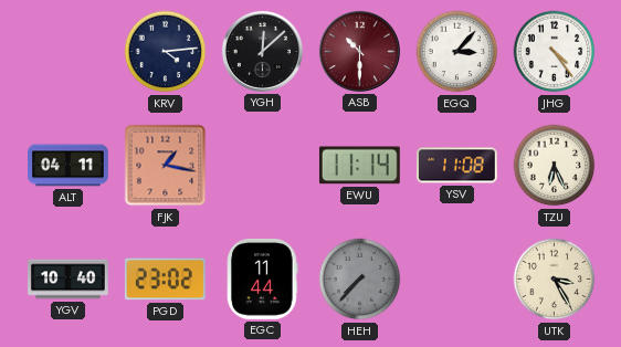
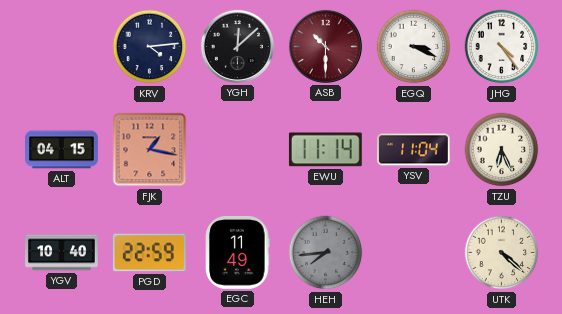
EGQ: 3:07 -> 3:19 (414, 47)
ALT: 04:11 -> 04:15 (62, 150)
YSV: 11:08 -> 11:04 (414, 150)
PGD: 23:02 -> 22:59 (149, 253)
EGC: 11:44 -> 11:49 (238, 252)
HEH: 7:37 -> 7:44 (326, 253)
UTK: 3:25 -> 4:22 (502, 253)
